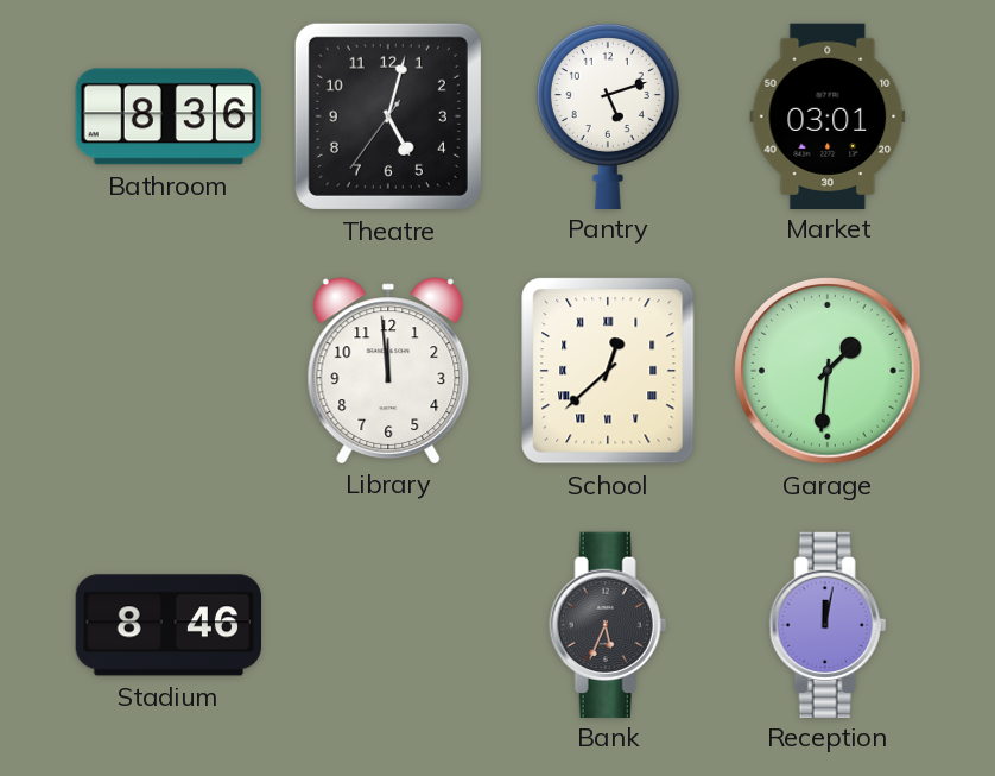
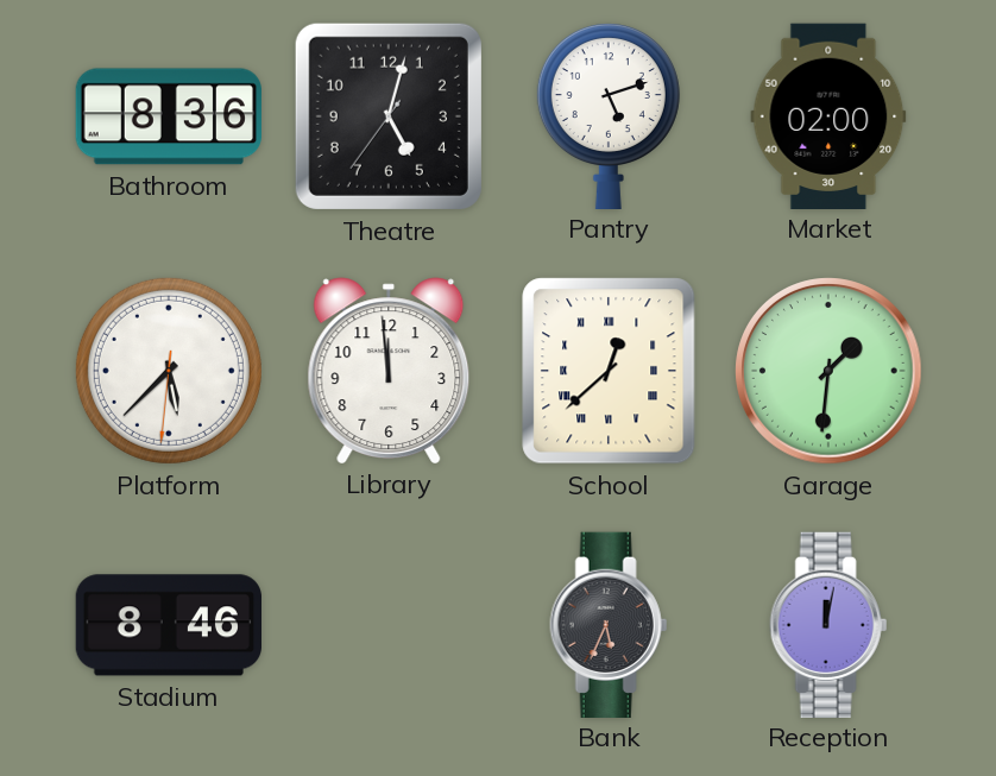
Market: 03:01 -> 02:00 (828, 115)
Platform: none -> 5:37 (169, 371)
